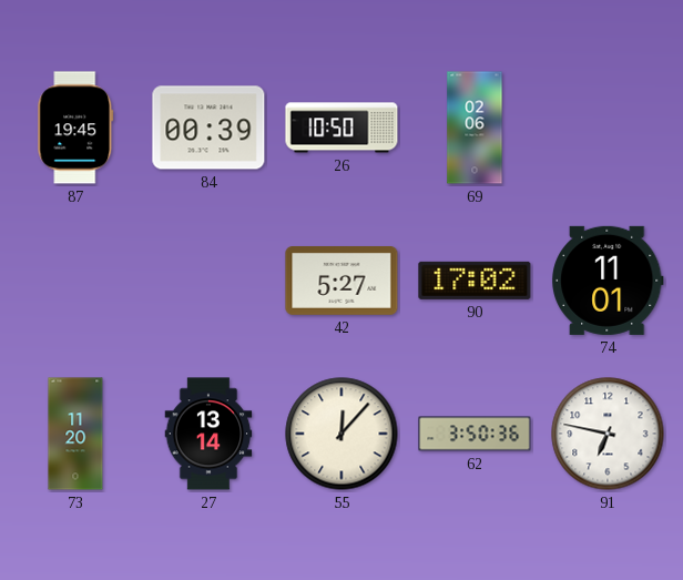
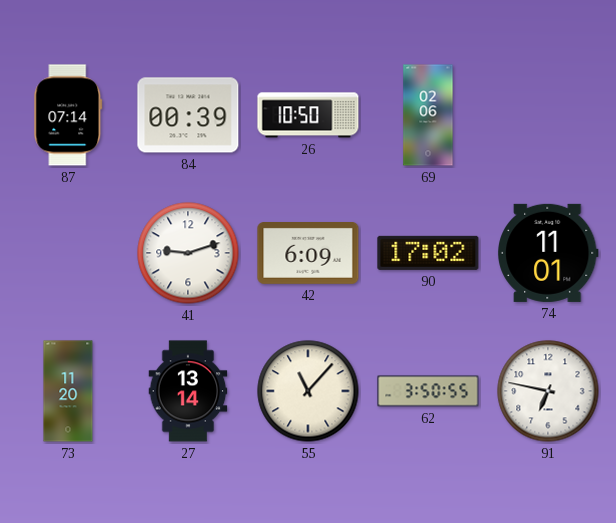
87: 19:45 -> 07:14 (68, 115)
41: none -> 9:12 (188, 253)
42: 5:27 -> 6:09 (308, 254)
55: 12:07 -> 11:07 (308, 391)
62: 3:50:36 -> 3:50:55 (428, 391)
